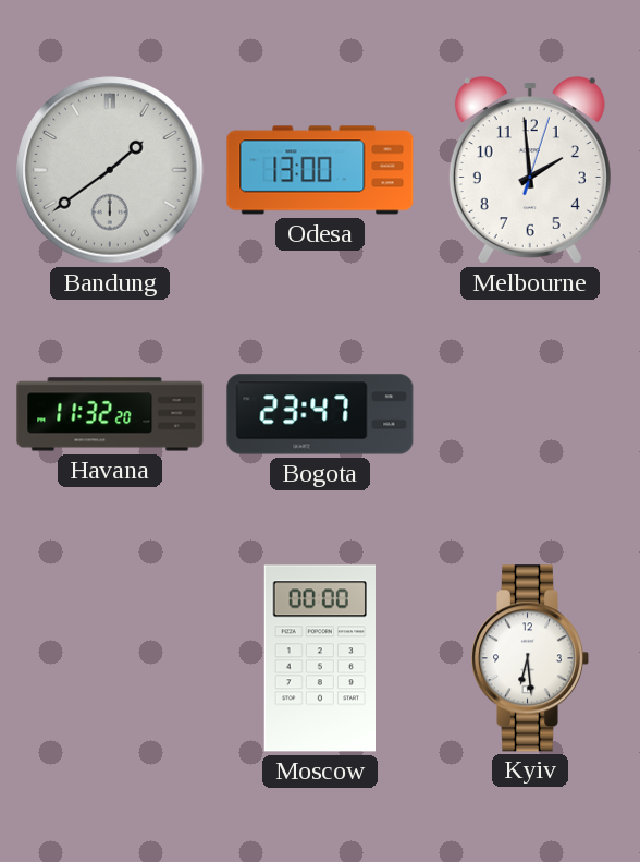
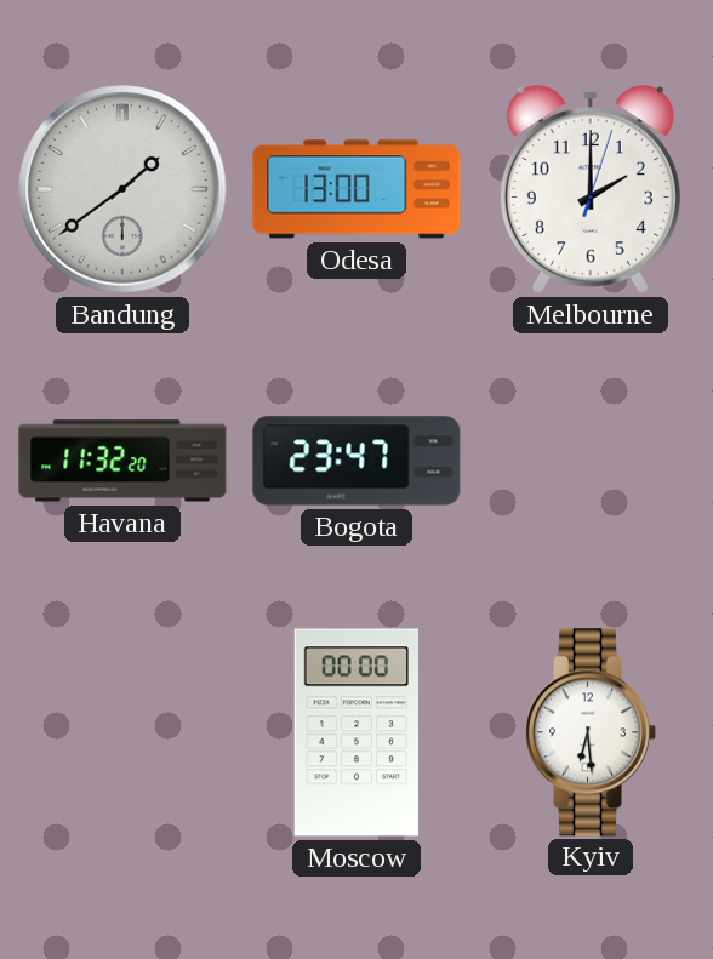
Melbourne: 1:59 -> 2:00 (591, 189)
